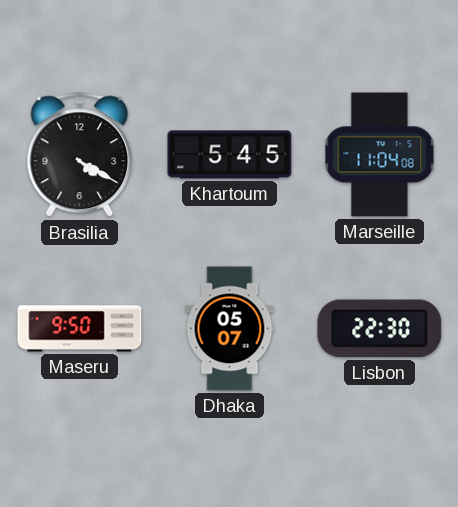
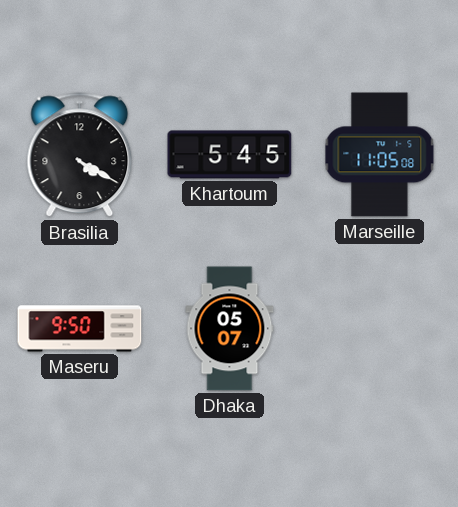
Marseille: 11:04 -> 11:05 (380, 155)
Lisbon: 22:30 -> none (380, 329)
